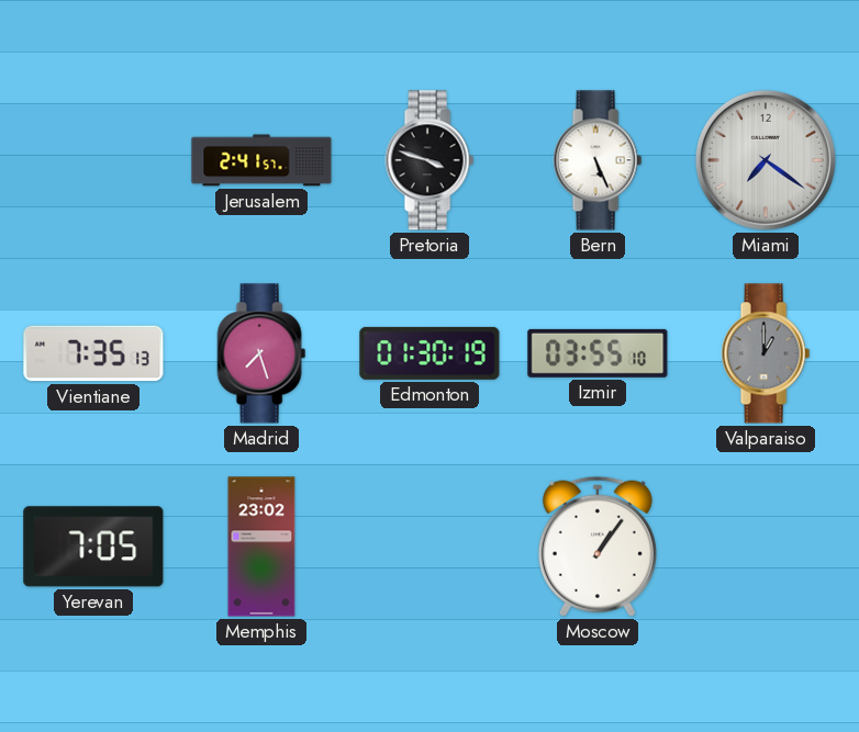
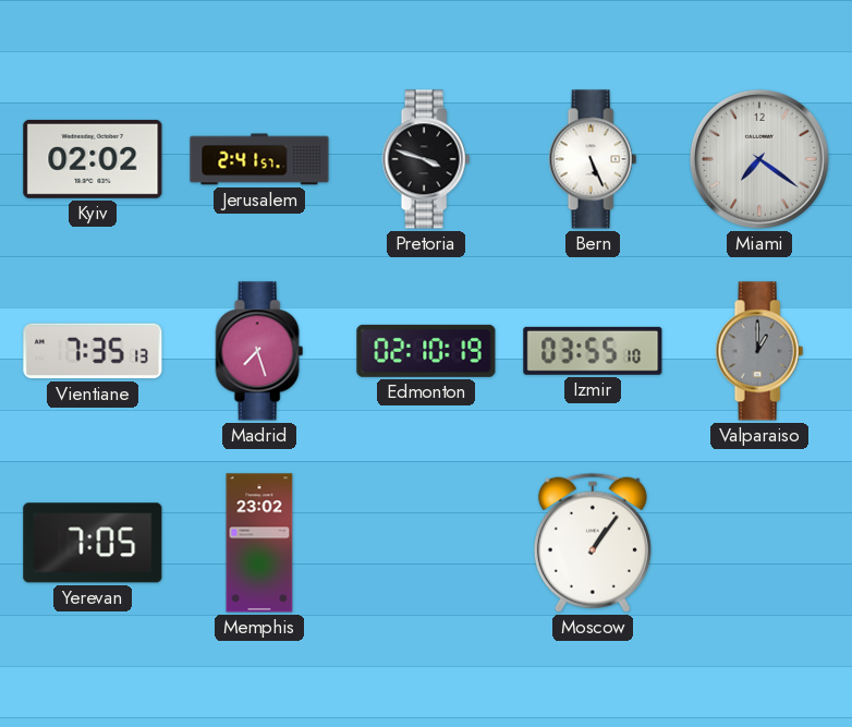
Kyiv: none -> 02:02 (93, 159)
Edmonton: 01:30 -> 02:10 (426, 351)
